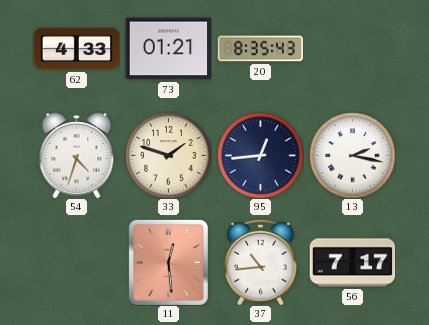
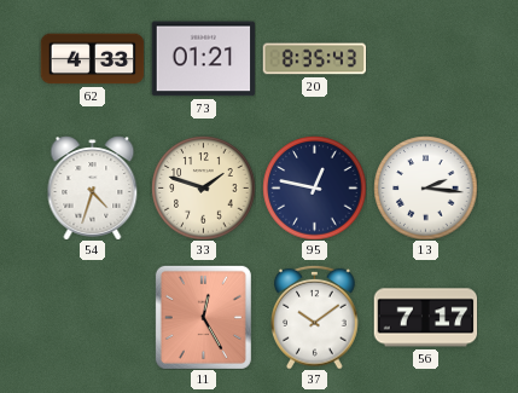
95: 12:44 -> 12:47 (314, 187)
13: 2:17 -> 2:16 (425, 187)
11: 12:29 -> 12:25 (203, 317)
37: 10:44 -> 10:09 (315, 317)
